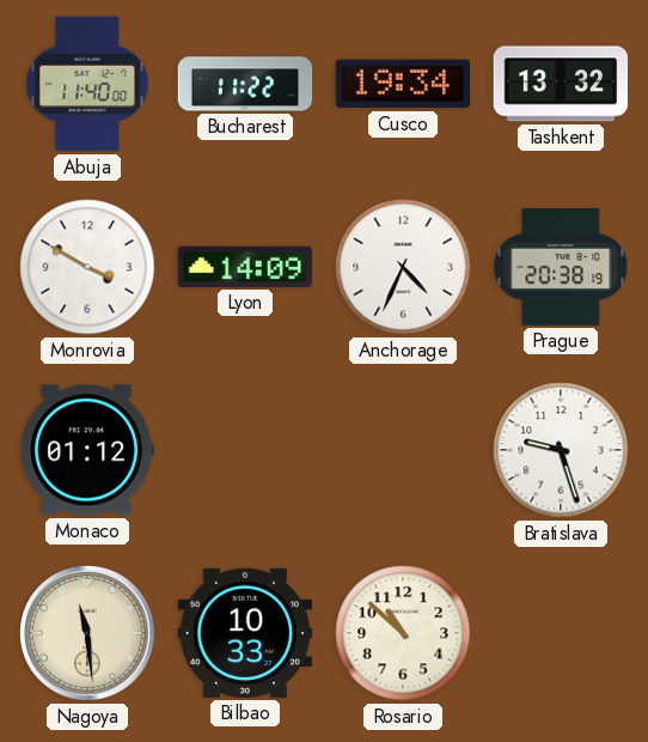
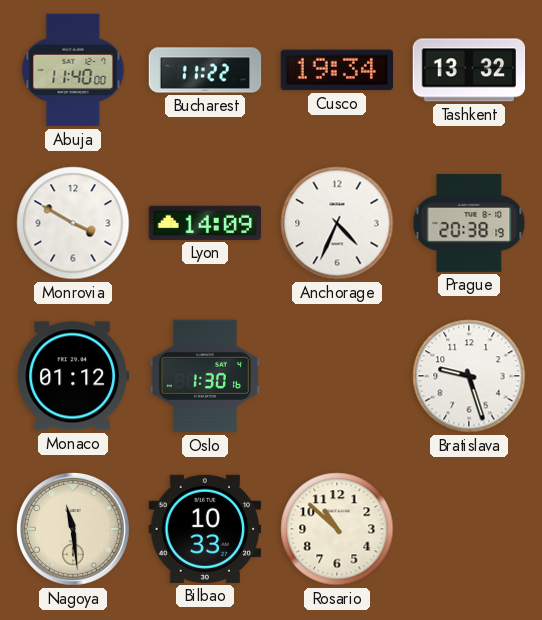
Oslo: none -> 1:30 (205, 376)
